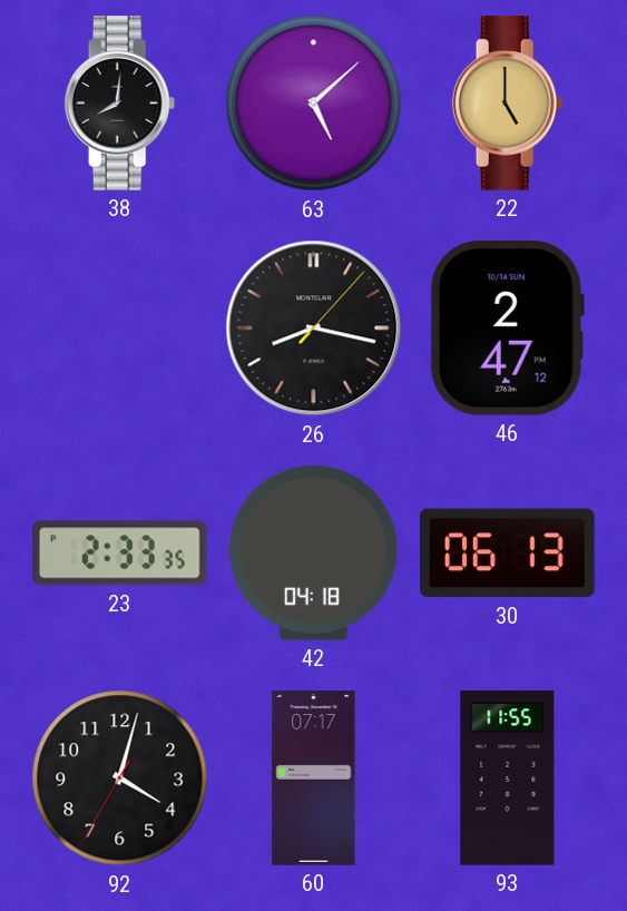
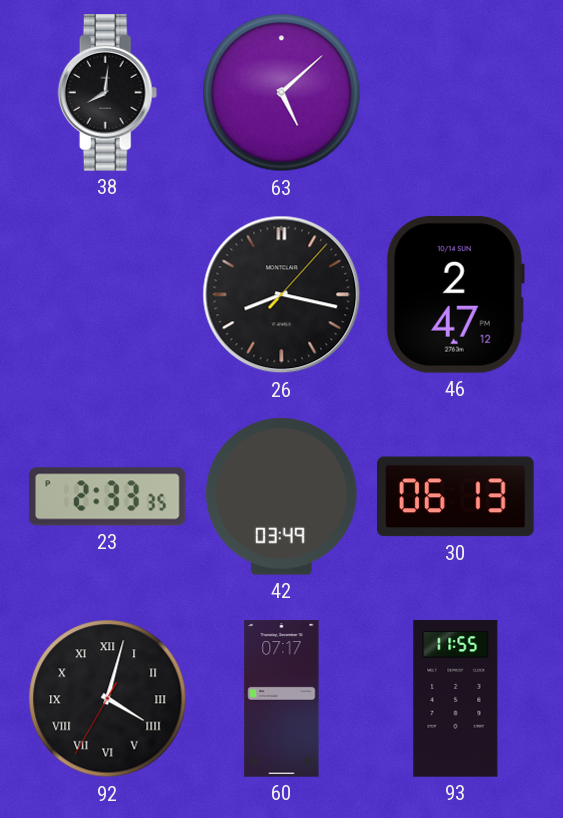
22: 5:00 -> none (508, 104)
42: 04:18 -> 03:49 (282, 497)
92 numerals: Arabic -> Roman (108, 699)
